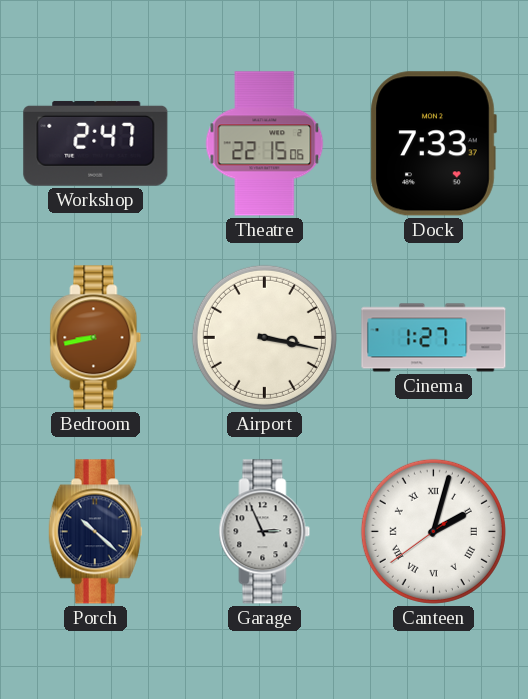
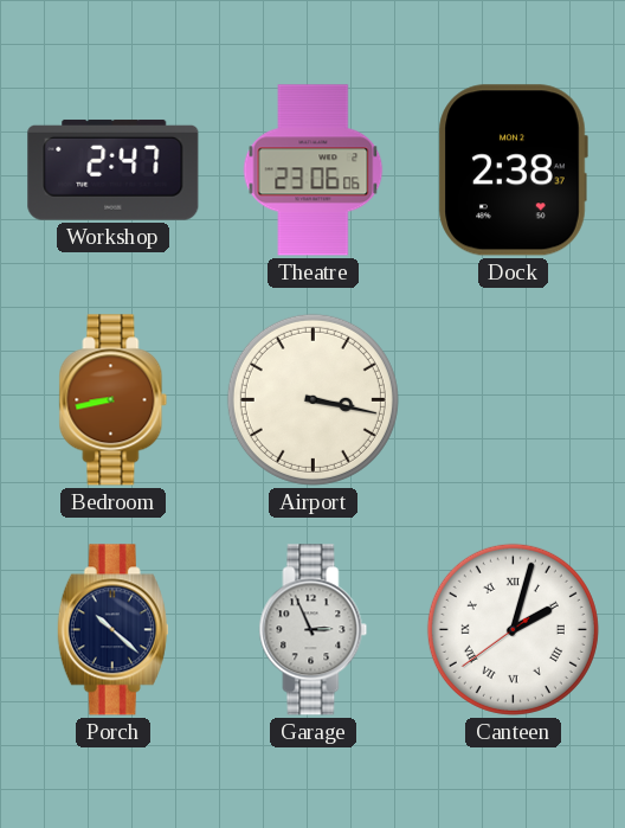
Theatre: 22:15 -> 23:06 (314, 171)
Dock: 7:33 -> 2:38 (513, 171)
Cinema: 1:27 -> none (434, 338)
